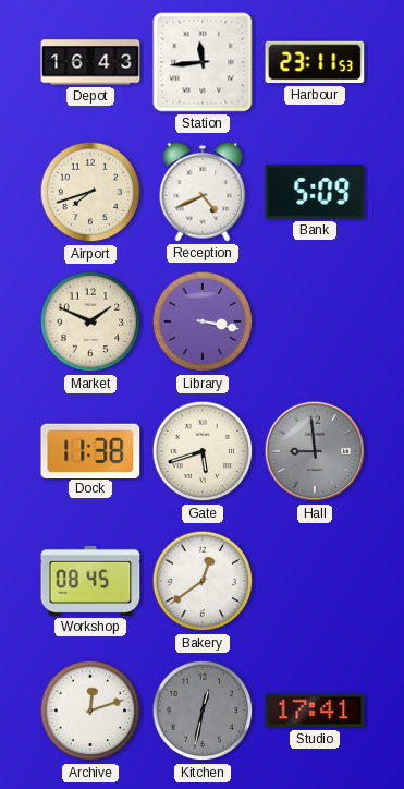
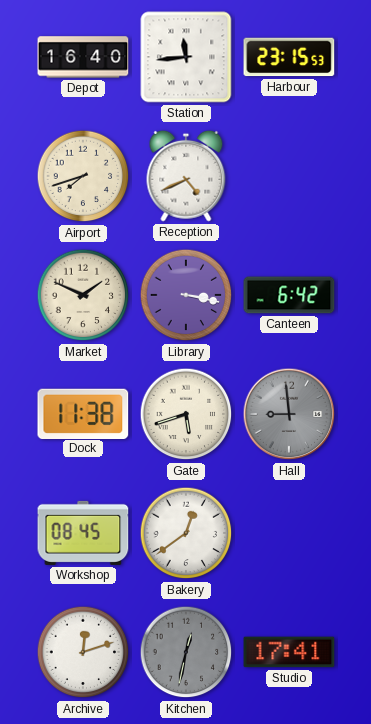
Depot: 16:43 -> 16:40 (83, 57)
Harbour: 23:11 -> 23:15 (289, 57)
Bank: 5:09 -> none (315, 192)
Canteen: none -> 6:42 (289, 295)
